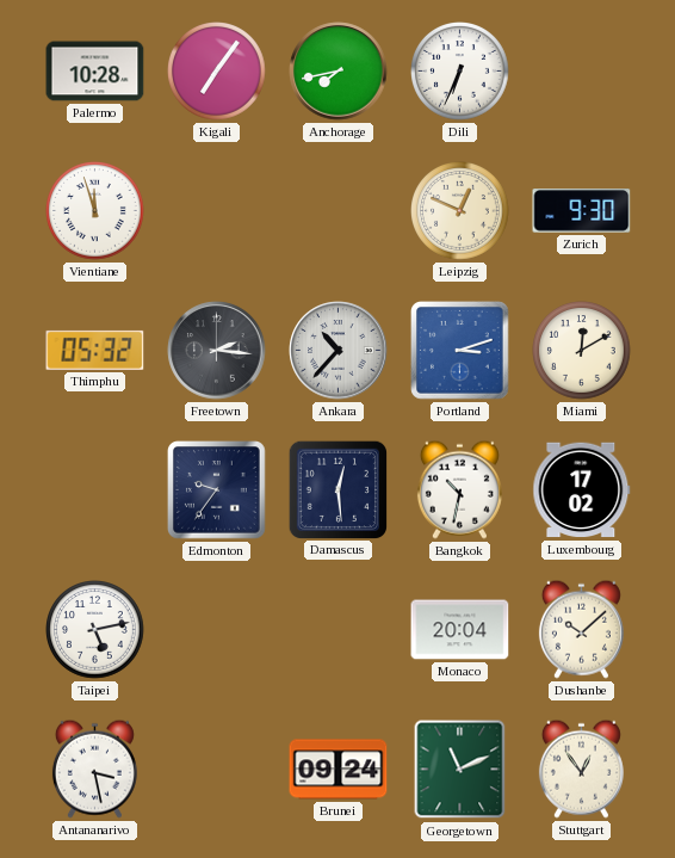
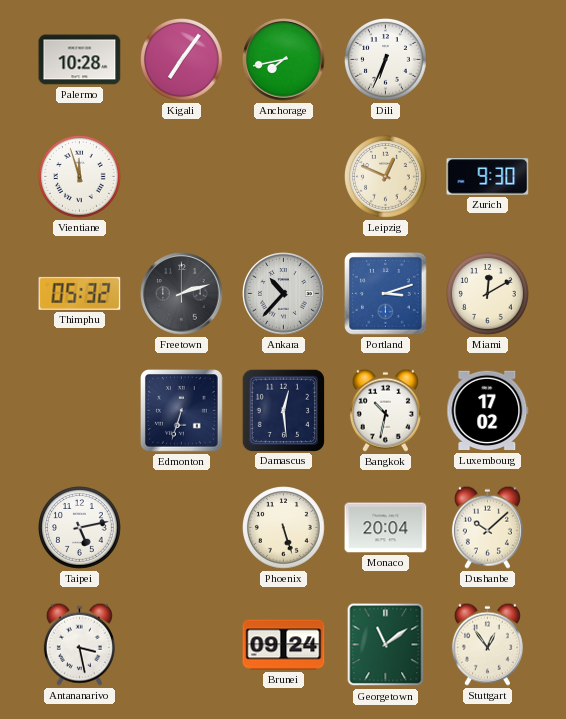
Freetown: 2:16 -> 2:12 (182, 294)
Edmonton: 9:36 -> 6:33 (182, 411)
Phoenix: none -> 5:27 (284, 528)
Georgetown: 11:11 -> 11:09 (386, 645)
